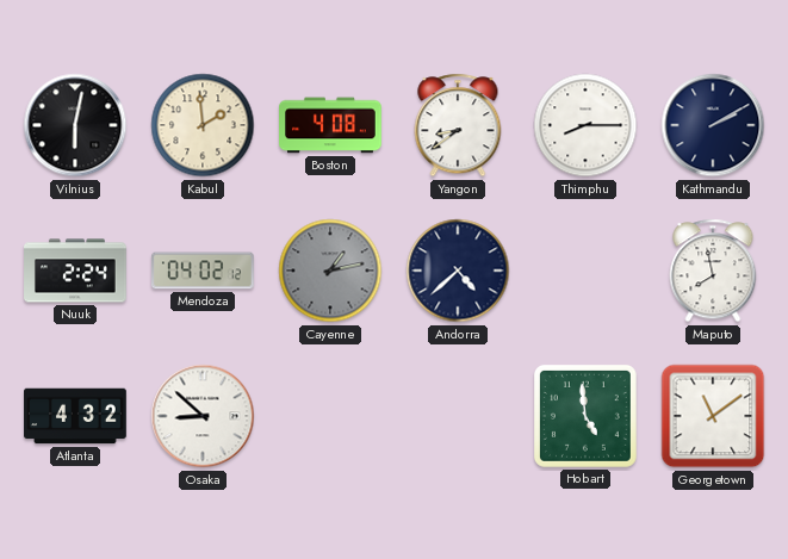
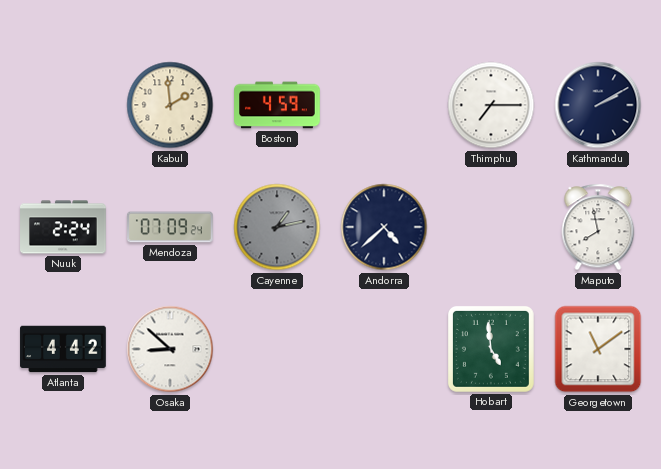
Vilnius: 6:02 -> none (75, 125)
Boston: 4:08 -> 4:59 (277, 105)
Yangon: 8:39 -> none (458, 125)
Thimphu: 8:15 -> 7:15 (491, 105)
Mendoza: 04:02 -> 07:09 (171, 227)
Atlanta: 4:32 -> 4:42 (63, 349)
